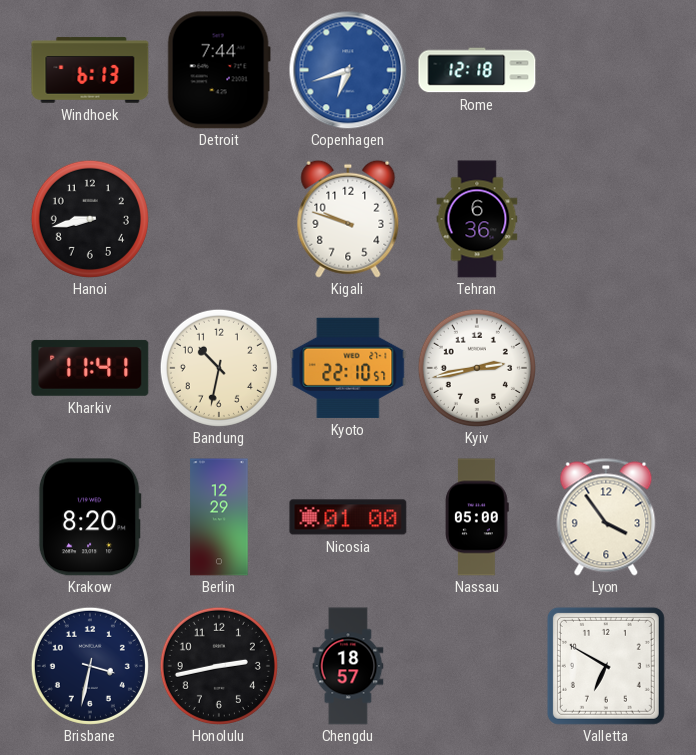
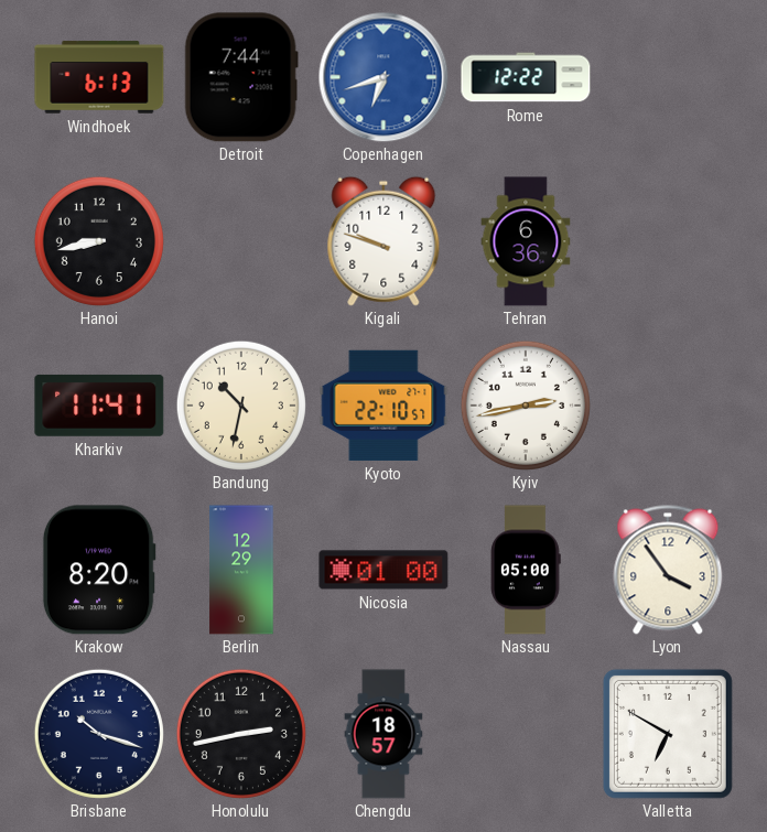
Rome: 12:18 -> 12:22 (526, 77)
Brisbane: 3:32 -> 10:18 (99, 734)
